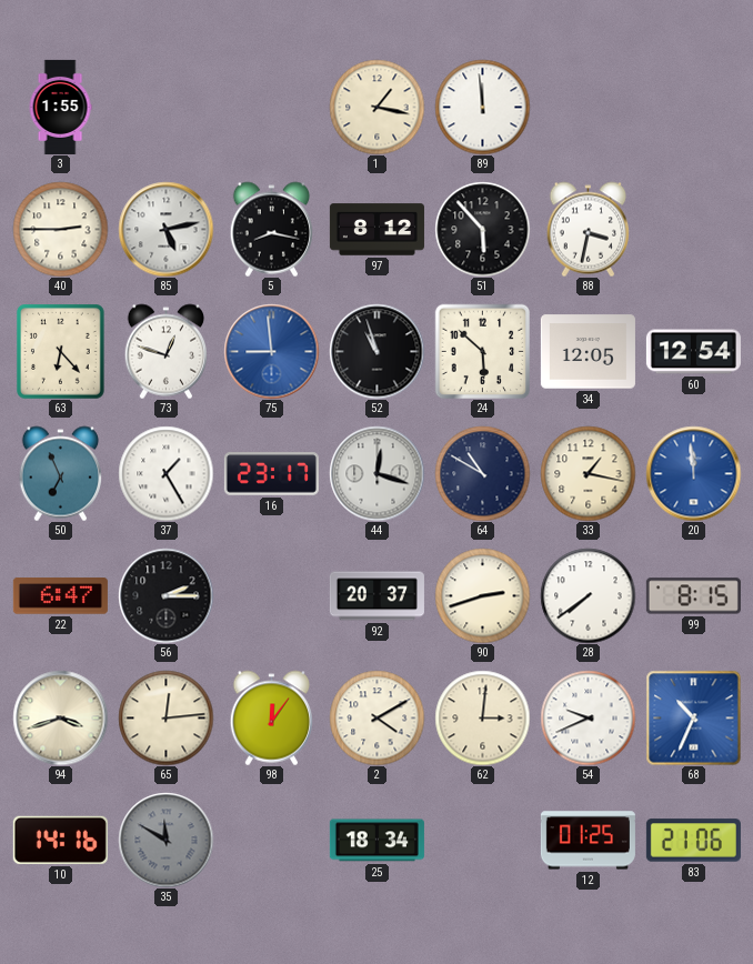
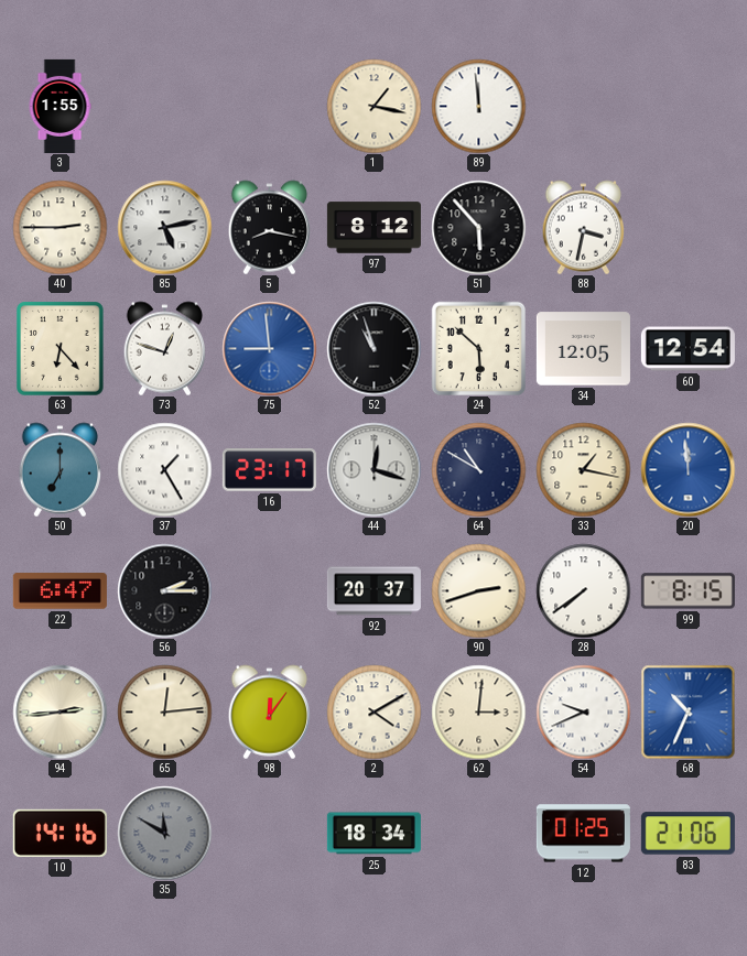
50: 6:56 -> 7:00 (61, 469)
94: 3:42 -> 2:44 (59, 711)
